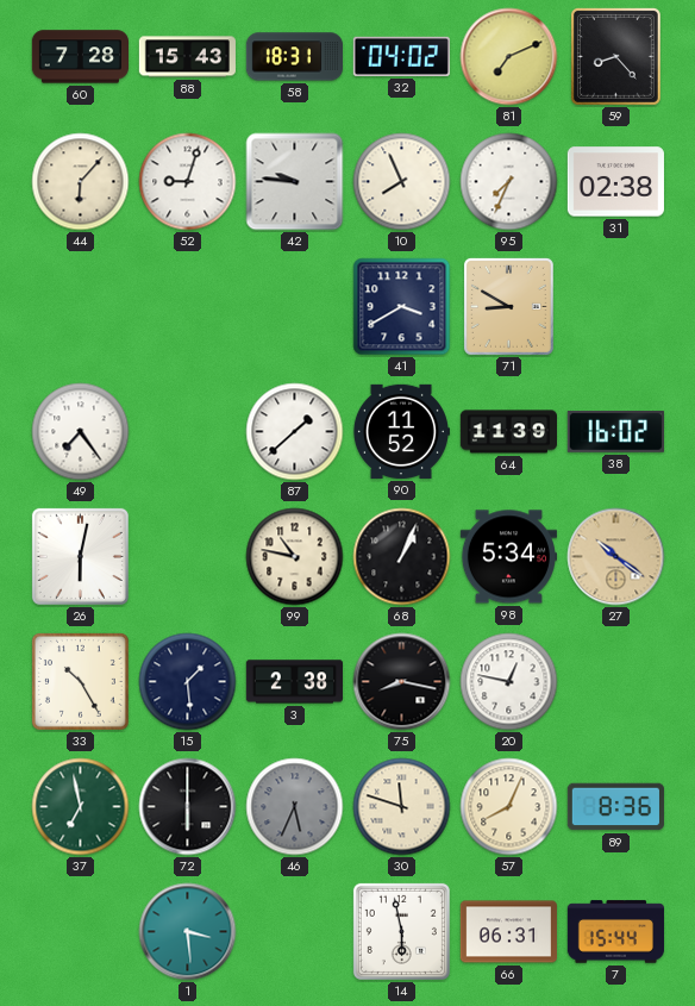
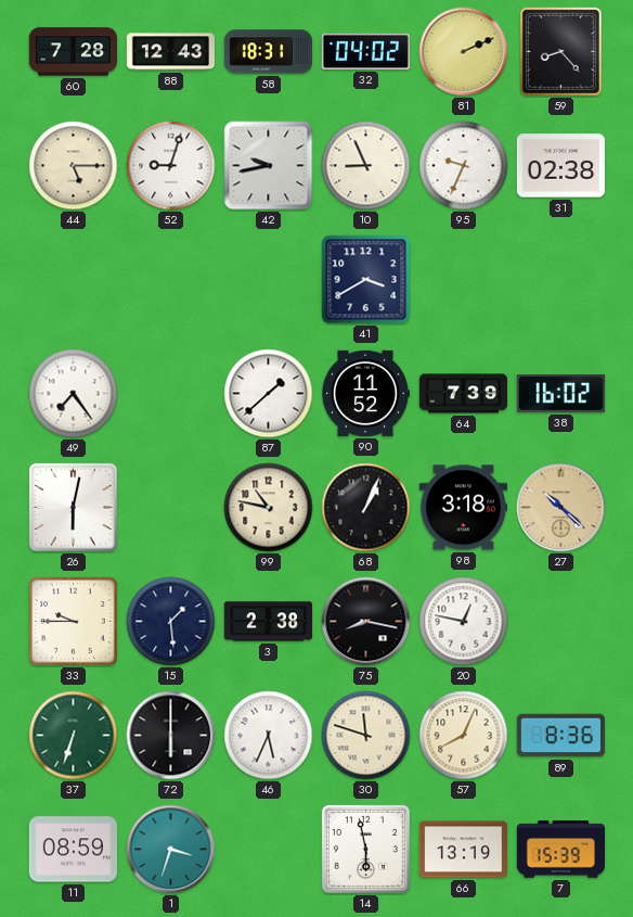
88: 15:43 -> 12:43 (170, 52)
81: 7:11 -> 2:11 (464, 52)
44: 6:07 -> 5:15 (74, 166)
42: 9:46 -> 9:43 (269, 166)
10: 7:56 -> 8:56 (366, 166)
95: 7:34 -> 9:34 (464, 166)
71: 8:50 -> none (508, 306)
64: 11:39 -> 7:39 (463, 394)
98: 5:34 -> 3:18 (463, 508)
27: 10:21 -> 10:22 (561, 508)
33: 10:25 -> 9:45 (74, 622)
37: 6:58 -> 6:33 (74, 736)
46 dial: grey -> white (269, 736)
11: none -> 08:59 (73, 850)
1: 3:29 -> 3:33 (171, 850)
66: 06:31 -> 13:19 (463, 850)
7: 15:44 -> 15:39 (560, 850)
